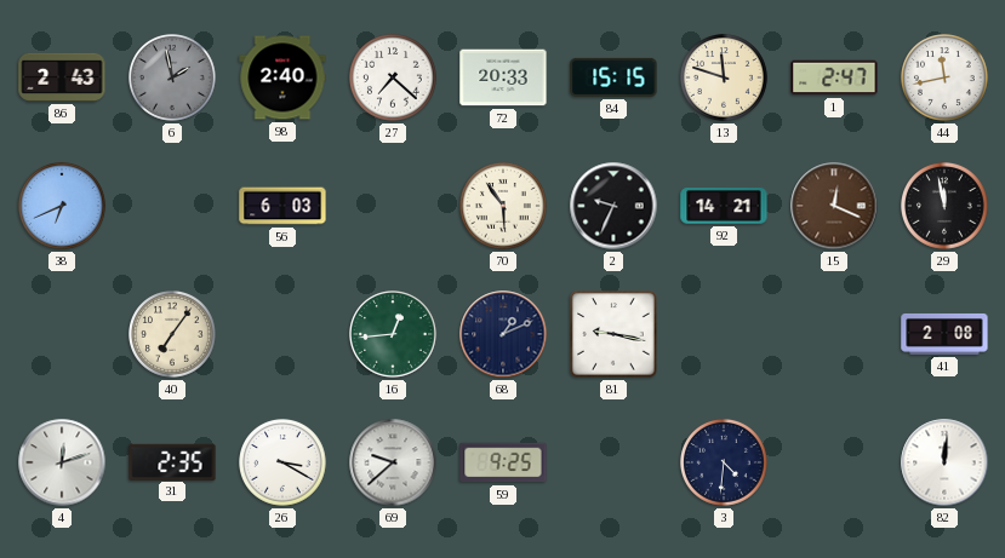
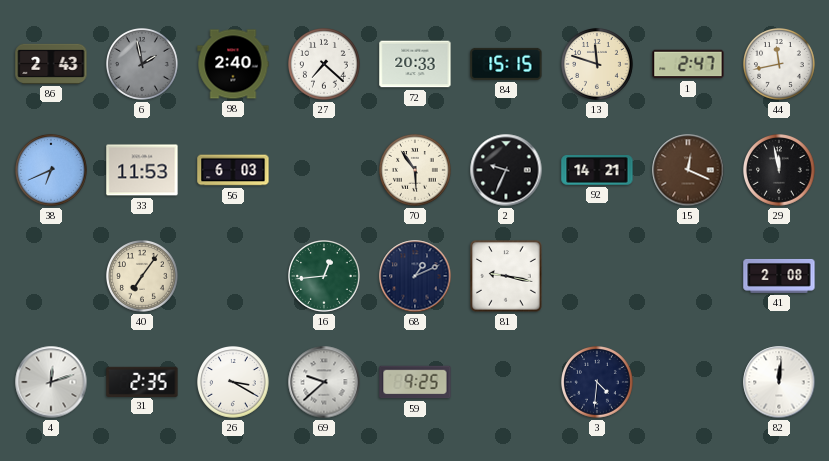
33: none -> 11:53 (142, 170)
